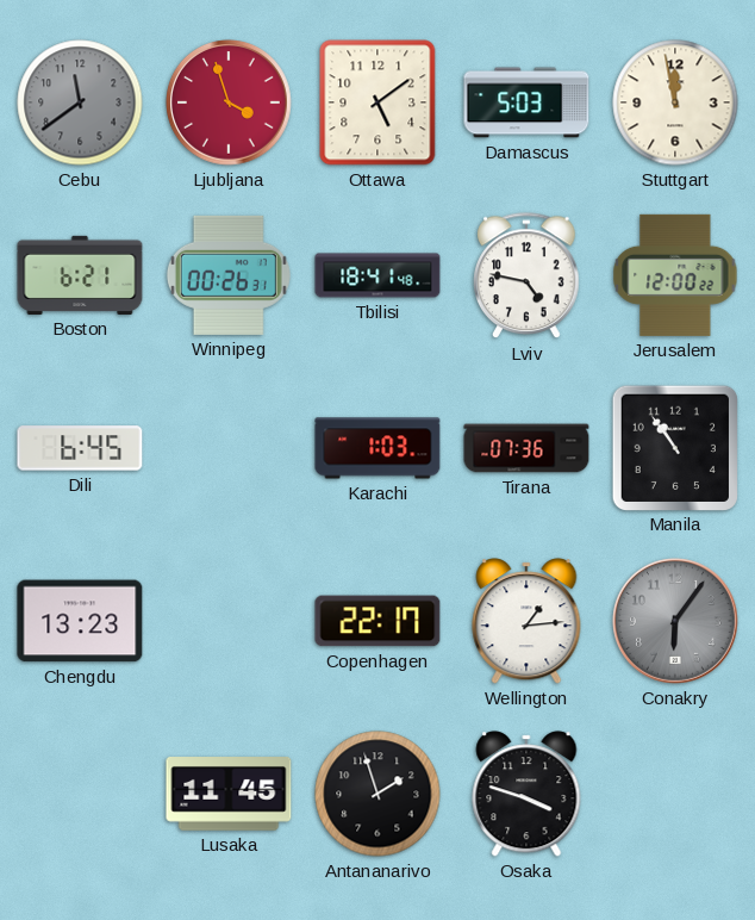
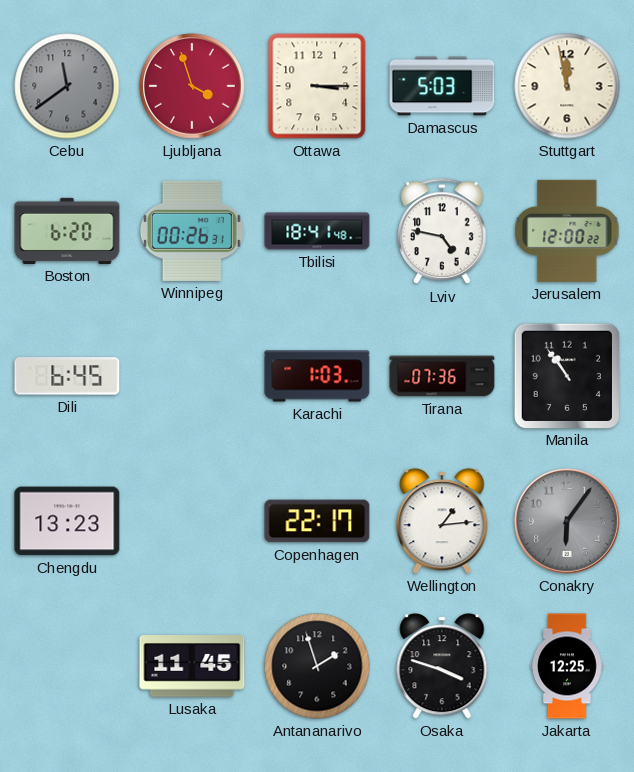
Ottawa: 5:09 -> 3:15 (317, 86)
Boston: 6:21 -> 6:20 (67, 231)
Jakarta: none -> 12:25 (567, 666)
